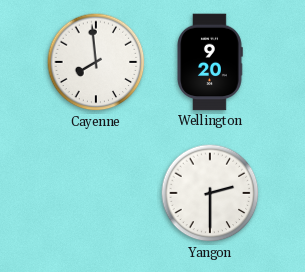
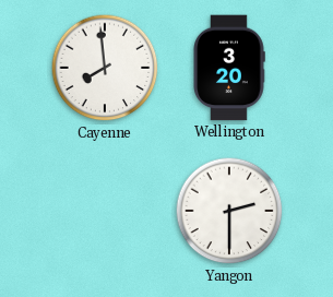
Wellington: 9:20 -> 3:20 (229, 68)
